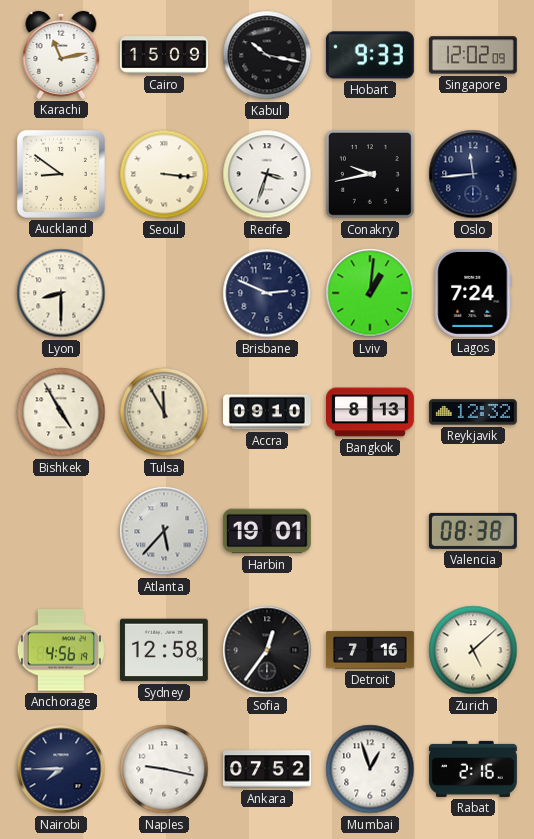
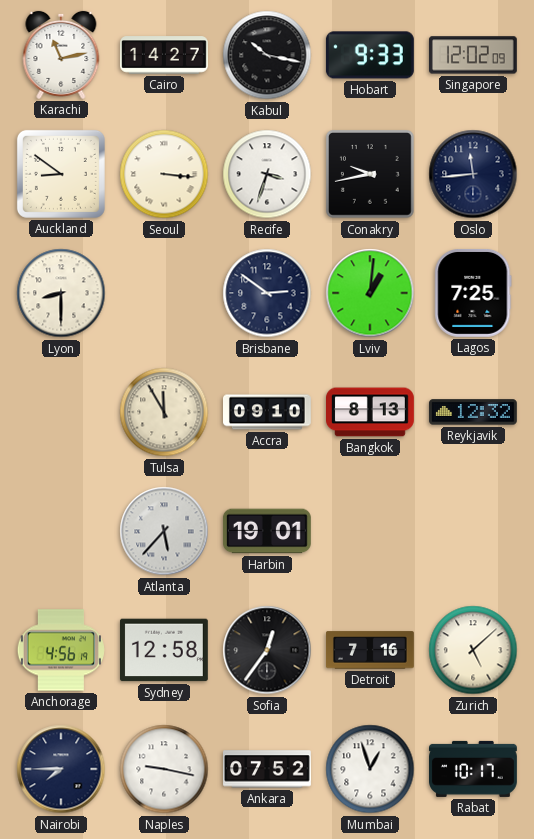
Cairo: 15:09 -> 14:27 (165, 55)
Brisbane: 2:49 -> 2:51 (267, 293)
Lagos: 7:24 -> 7:25 (473, 293)
Bishkek: 4:55 -> none (61, 412)
Valencia: 08:38 -> none (473, 531)
Rabat: 2:16 -> 10:17 (474, 769)
